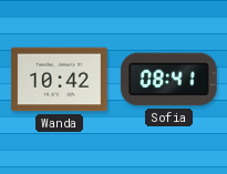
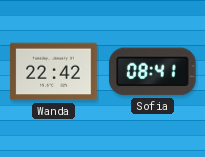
Wanda: 10:42 -> 22:42 (54, 72)
